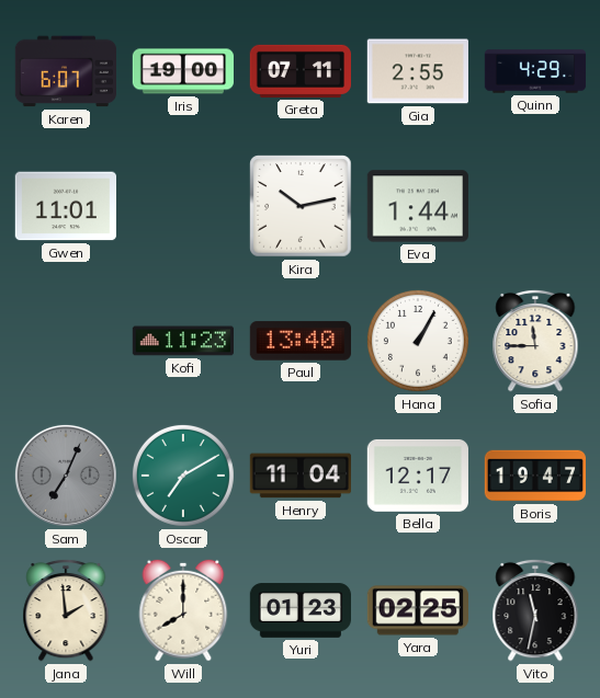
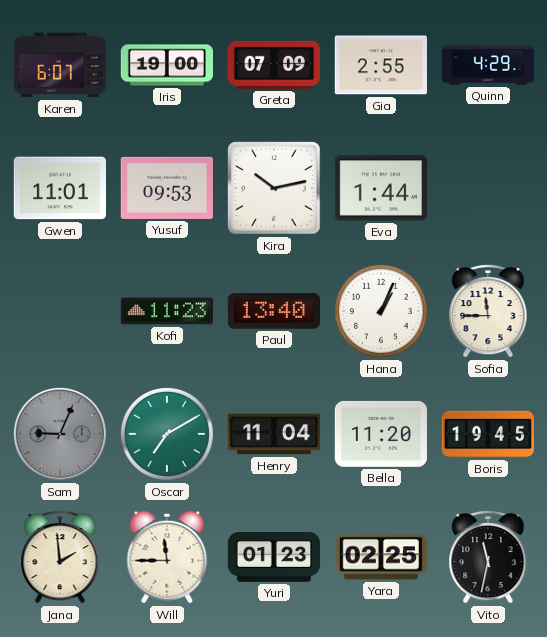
Greta: 07:11 -> 07:09 (273, 65)
Yusuf: none -> 09:53 (166, 188)
Hana: 1:05 -> 1:04 (381, 311)
Sam: 7:04 -> 9:04 (60, 434)
Bella: 12:17 -> 11:20 (381, 434)
Boris: 19:47 -> 19:45 (487, 434)
Will: 8:00 -> 11:45 (167, 557)
